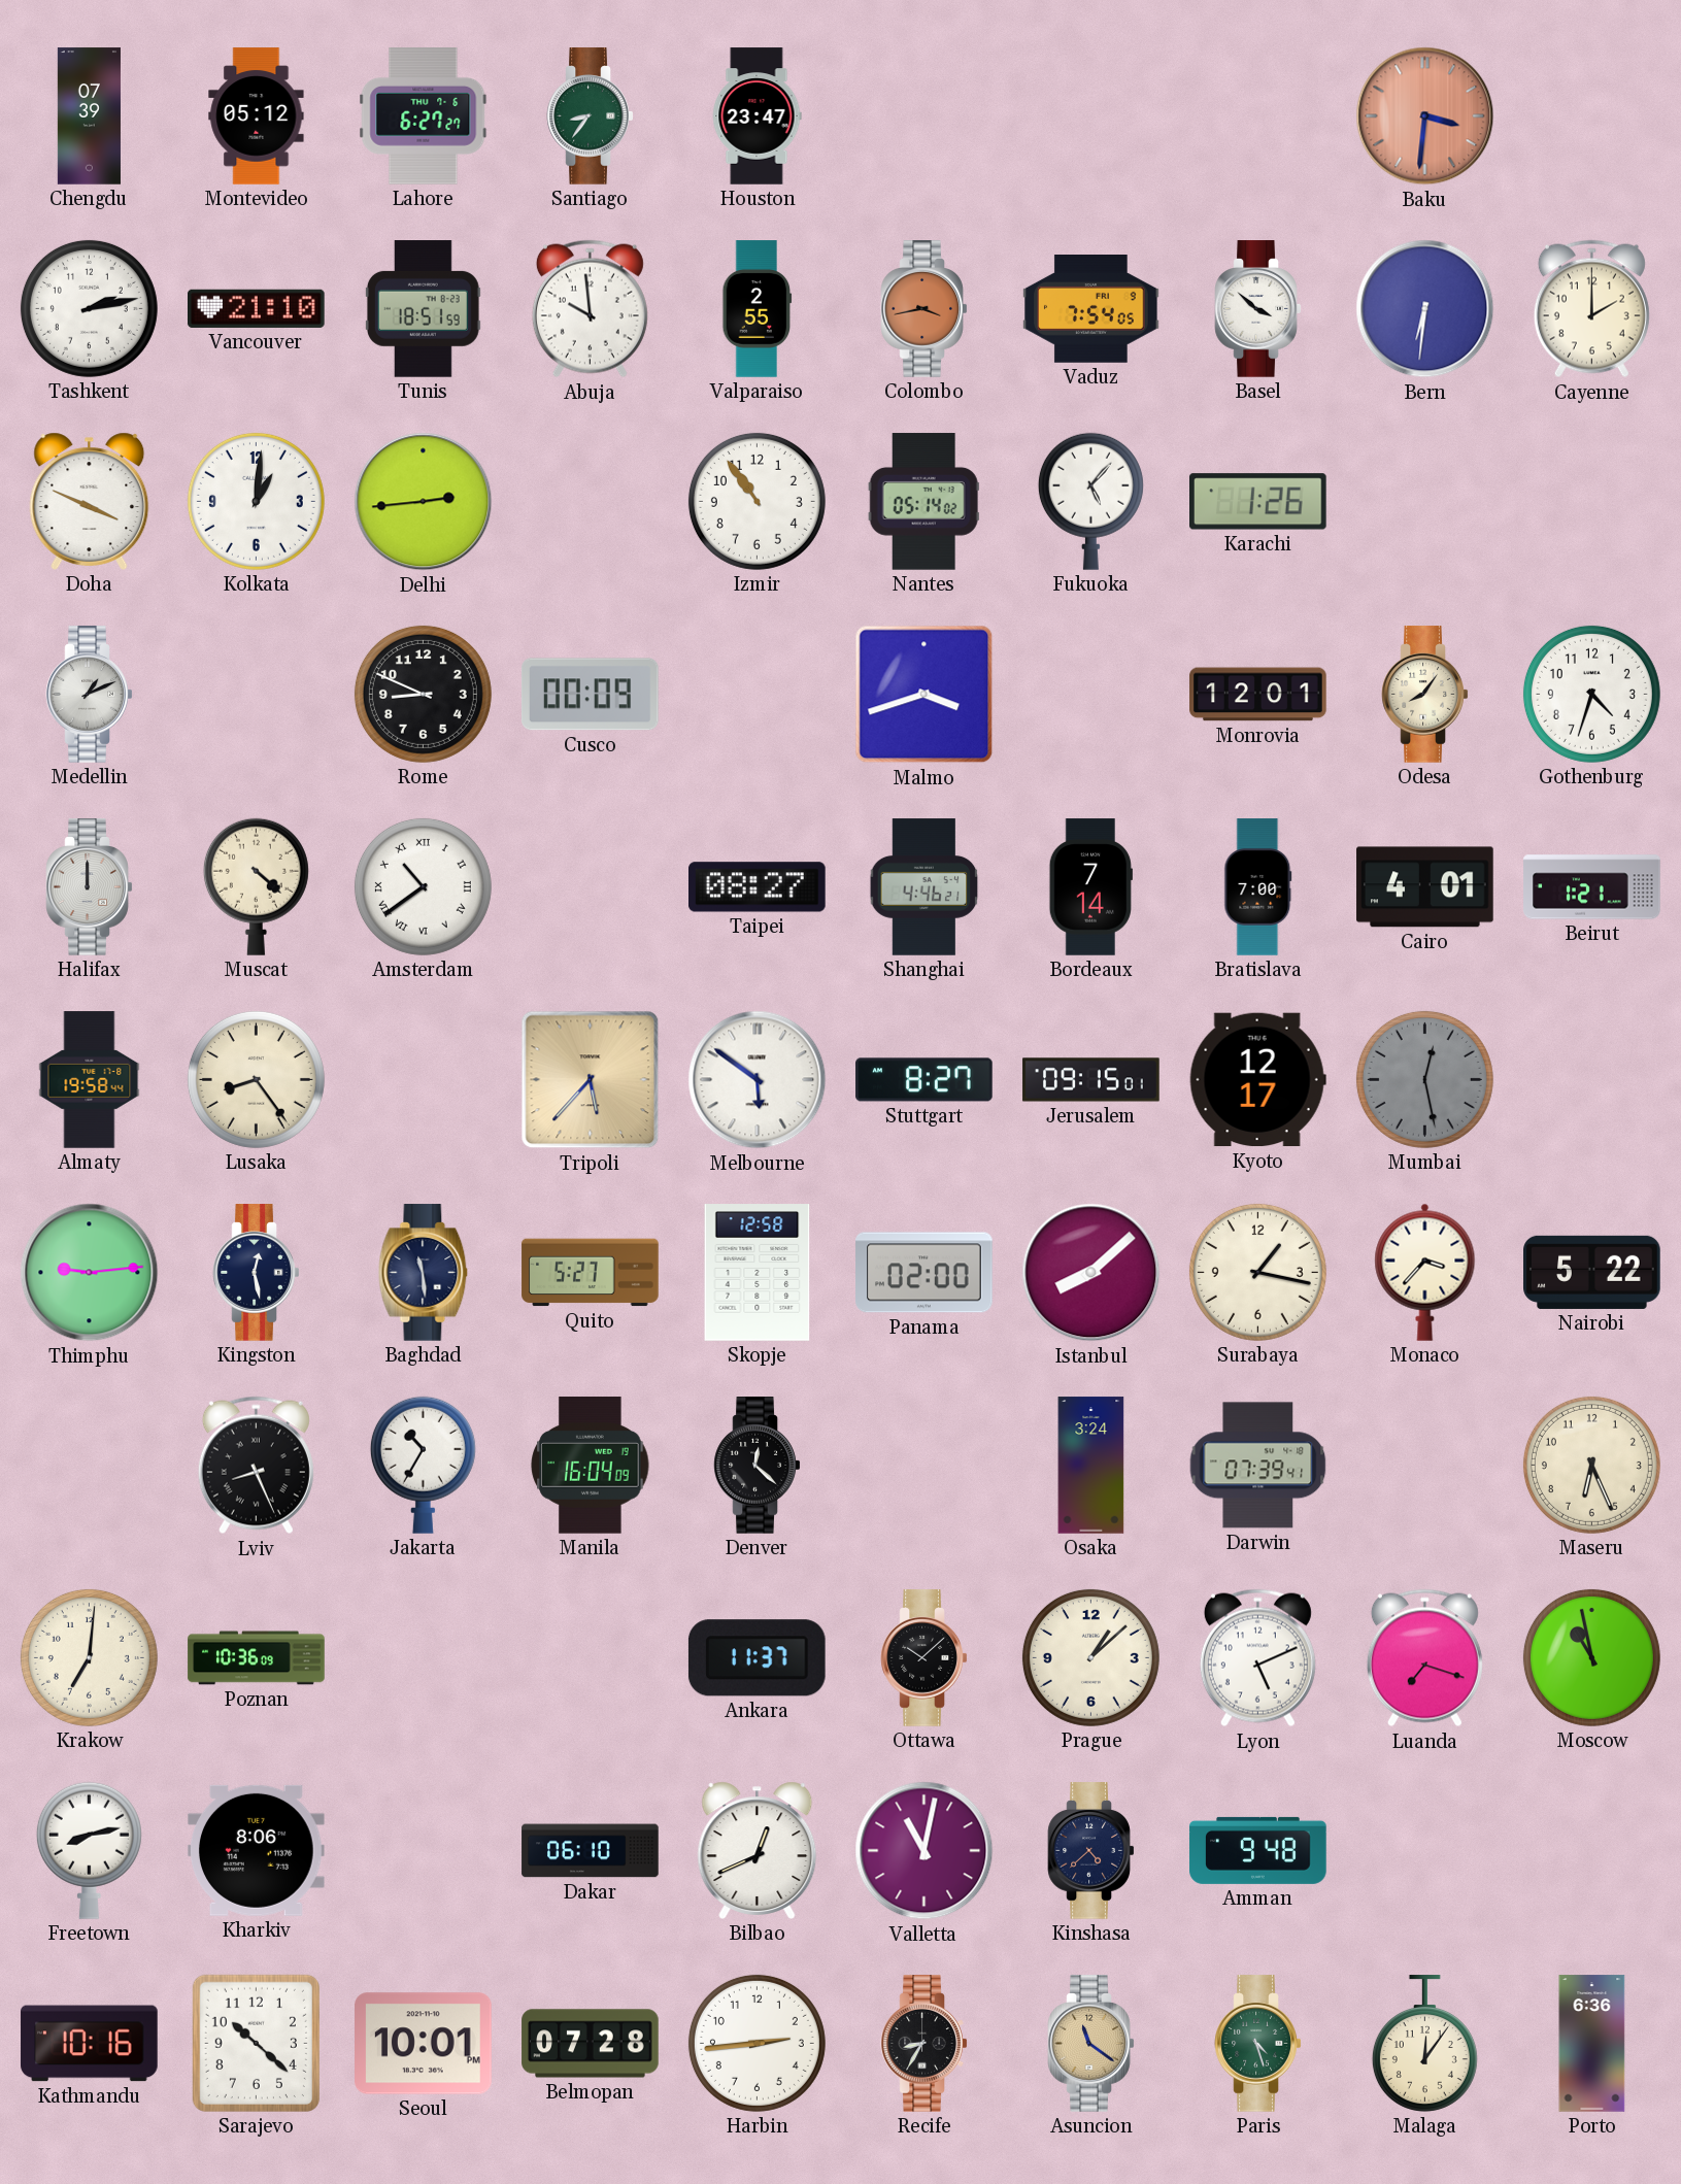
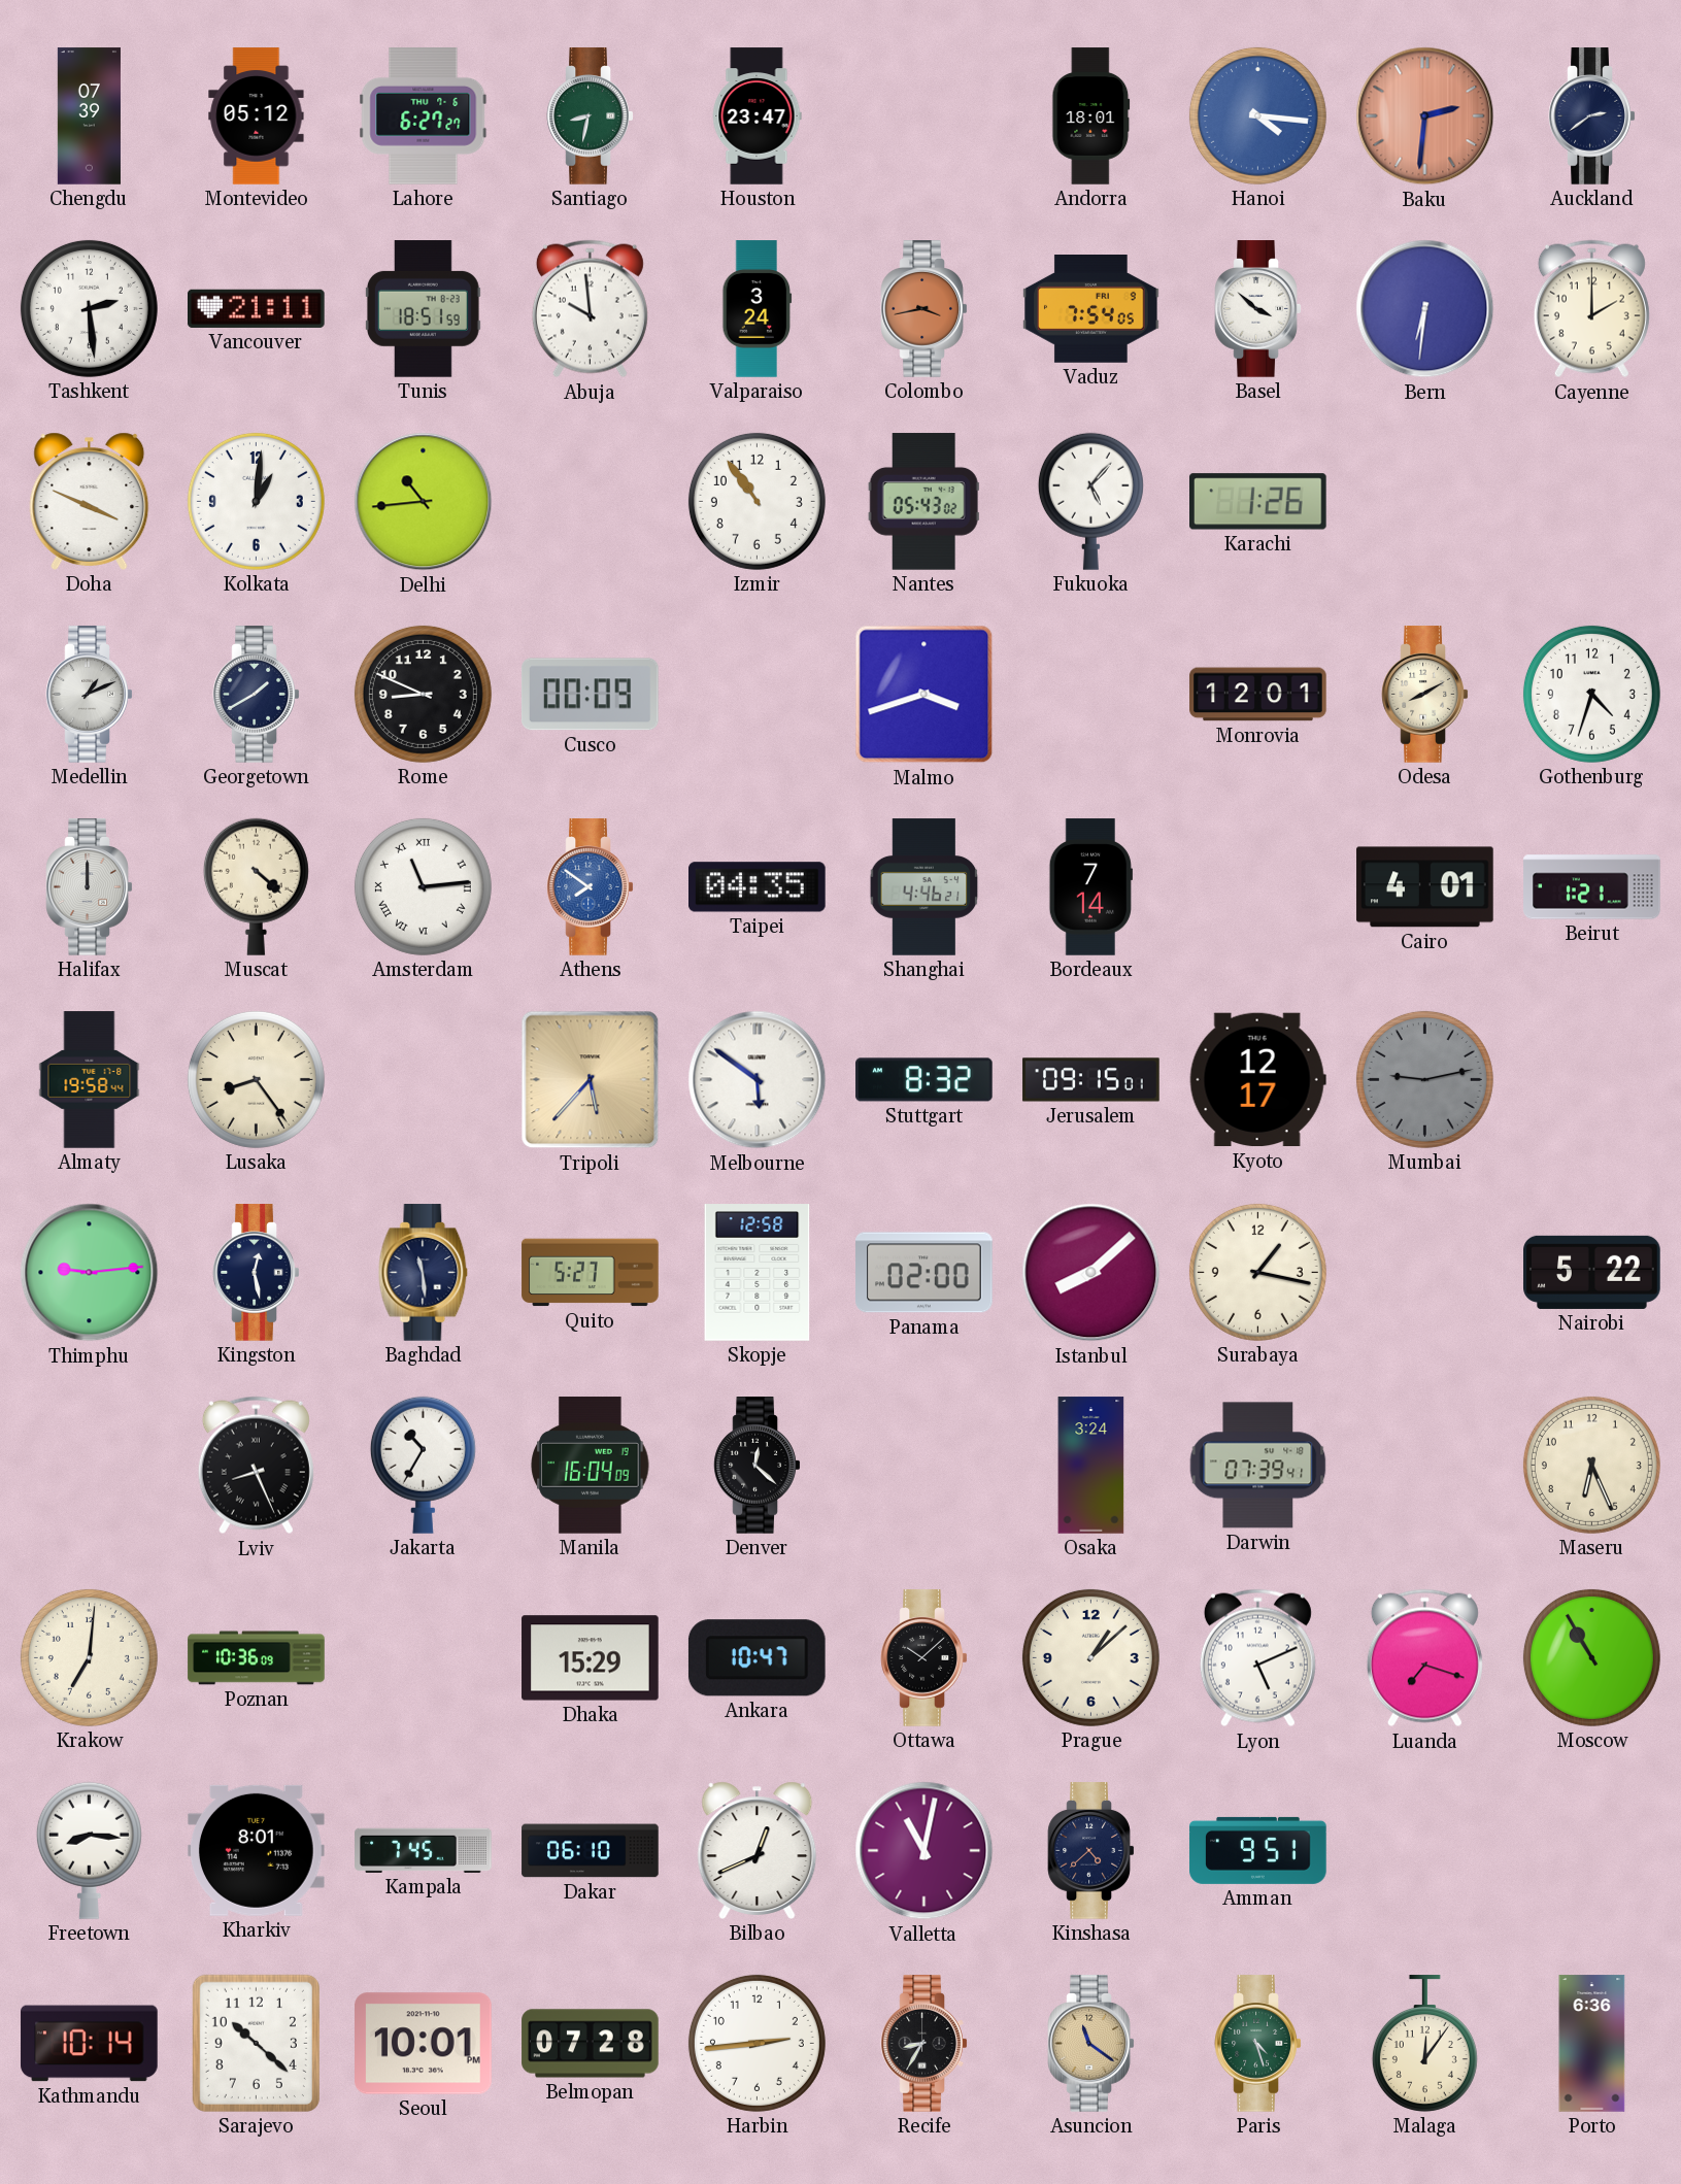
Santiago: 8:36 -> 8:32 (591, 116)
Andorra: none -> 18:01 (1091, 116)
Hanoi: none -> 4:16 (1257, 115)
Baku: 3:31 -> 2:31 (1425, 116)
Auckland: none -> 2:39 (1592, 116)
Tashkent: 2:13 -> 2:29 (89, 308)
Vancouver: 21:10 -> 21:11 (257, 308)
Valparaiso: 2:55 -> 3:24 (758, 309)
Delhi: 2:44 -> 10:44 (424, 502)
Nantes: 05:14 -> 05:43 (923, 502)
Georgetown: none -> 1:40 (257, 695)
Odesa: 8:06 -> 8:10 (1425, 695)
Amsterdam: 10:39 -> 11:14 (423, 886)
Athens: none -> 7:51 (591, 887)
Taipei: 08:27 -> 04:35 (758, 887)
Bratislava: 7:00 -> none (1258, 887)
Stuttgart: 8:27 -> 8:32 (924, 1080)
Mumbai: 12:28 -> 9:13 (1424, 1079)
Monaco: 3:37 -> none (1425, 1272)
Dhaka: none -> 15:29 (591, 1658)
Ankara: 11:37 -> 10:47 (757, 1658)
Moscow: 10:58 -> 10:55 (1591, 1657)
Freetown: 8:13 -> 8:16 (89, 1850)
Kharkiv: 8:06 -> 8:01 (257, 1850)
Kampala: none -> 7:45 (424, 1850)
Amman: 9:48 -> 9:51 (1258, 1850)
Kathmandu: 10:16 -> 10:14 (90, 2044)
